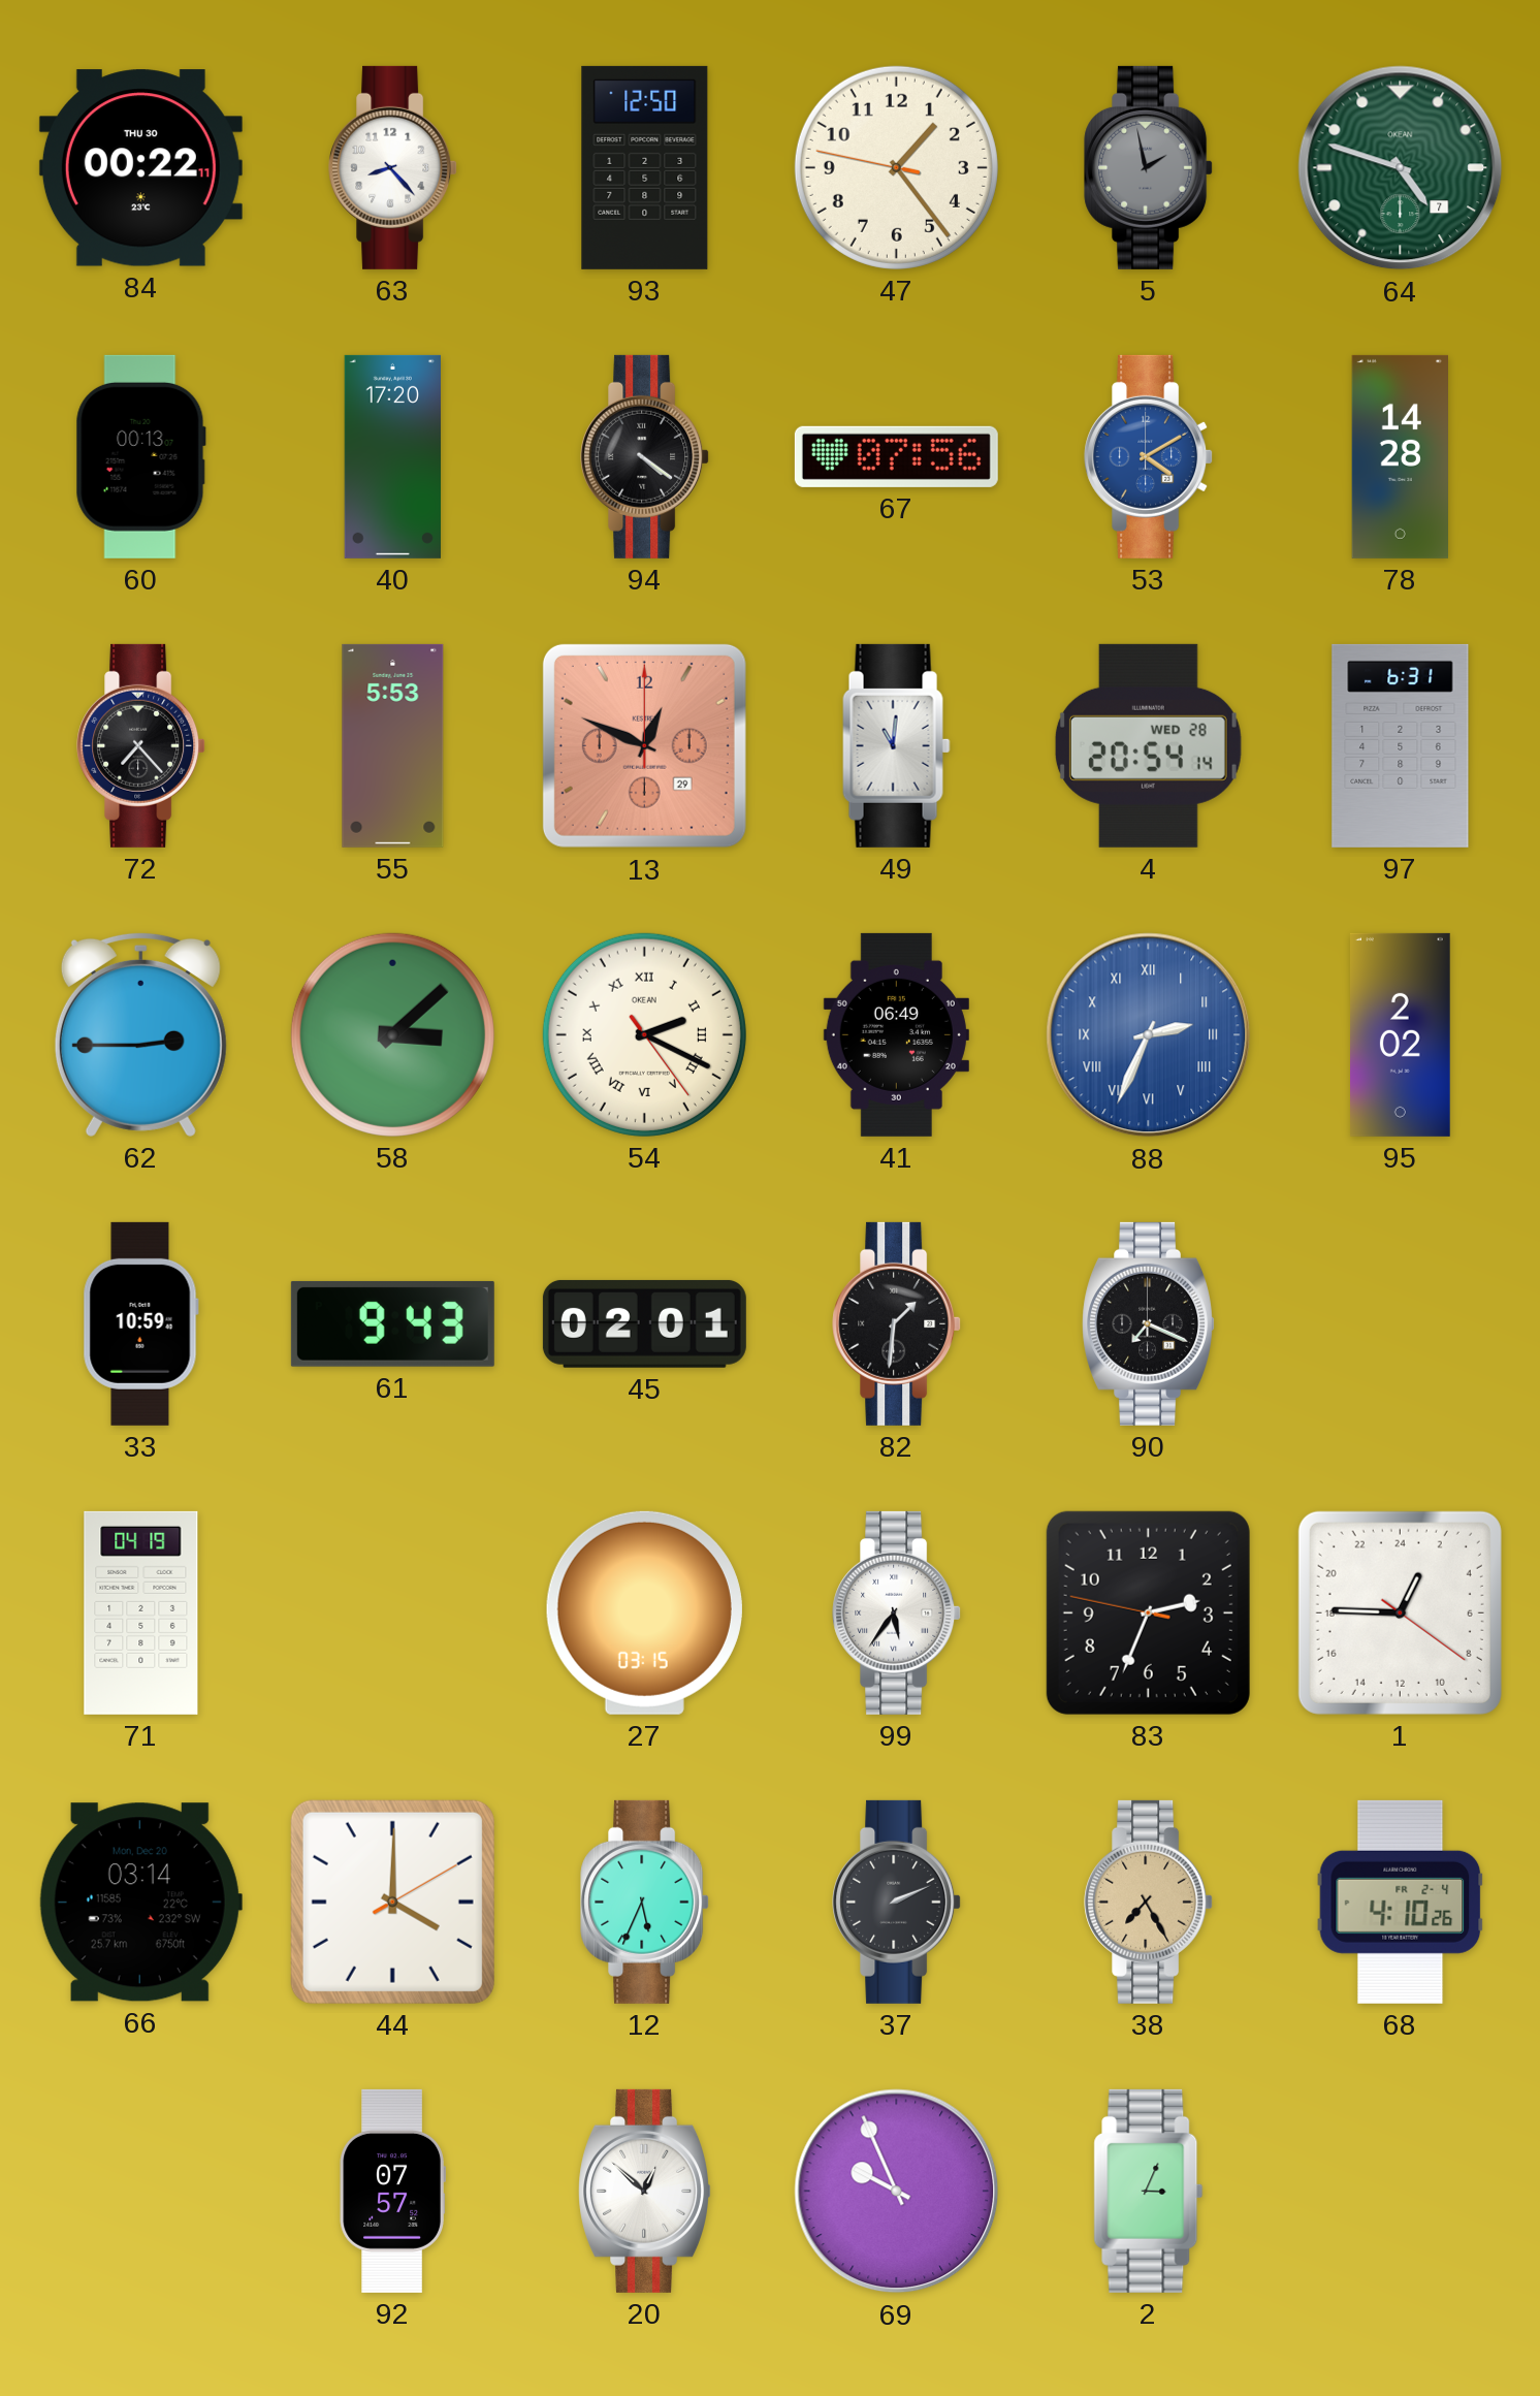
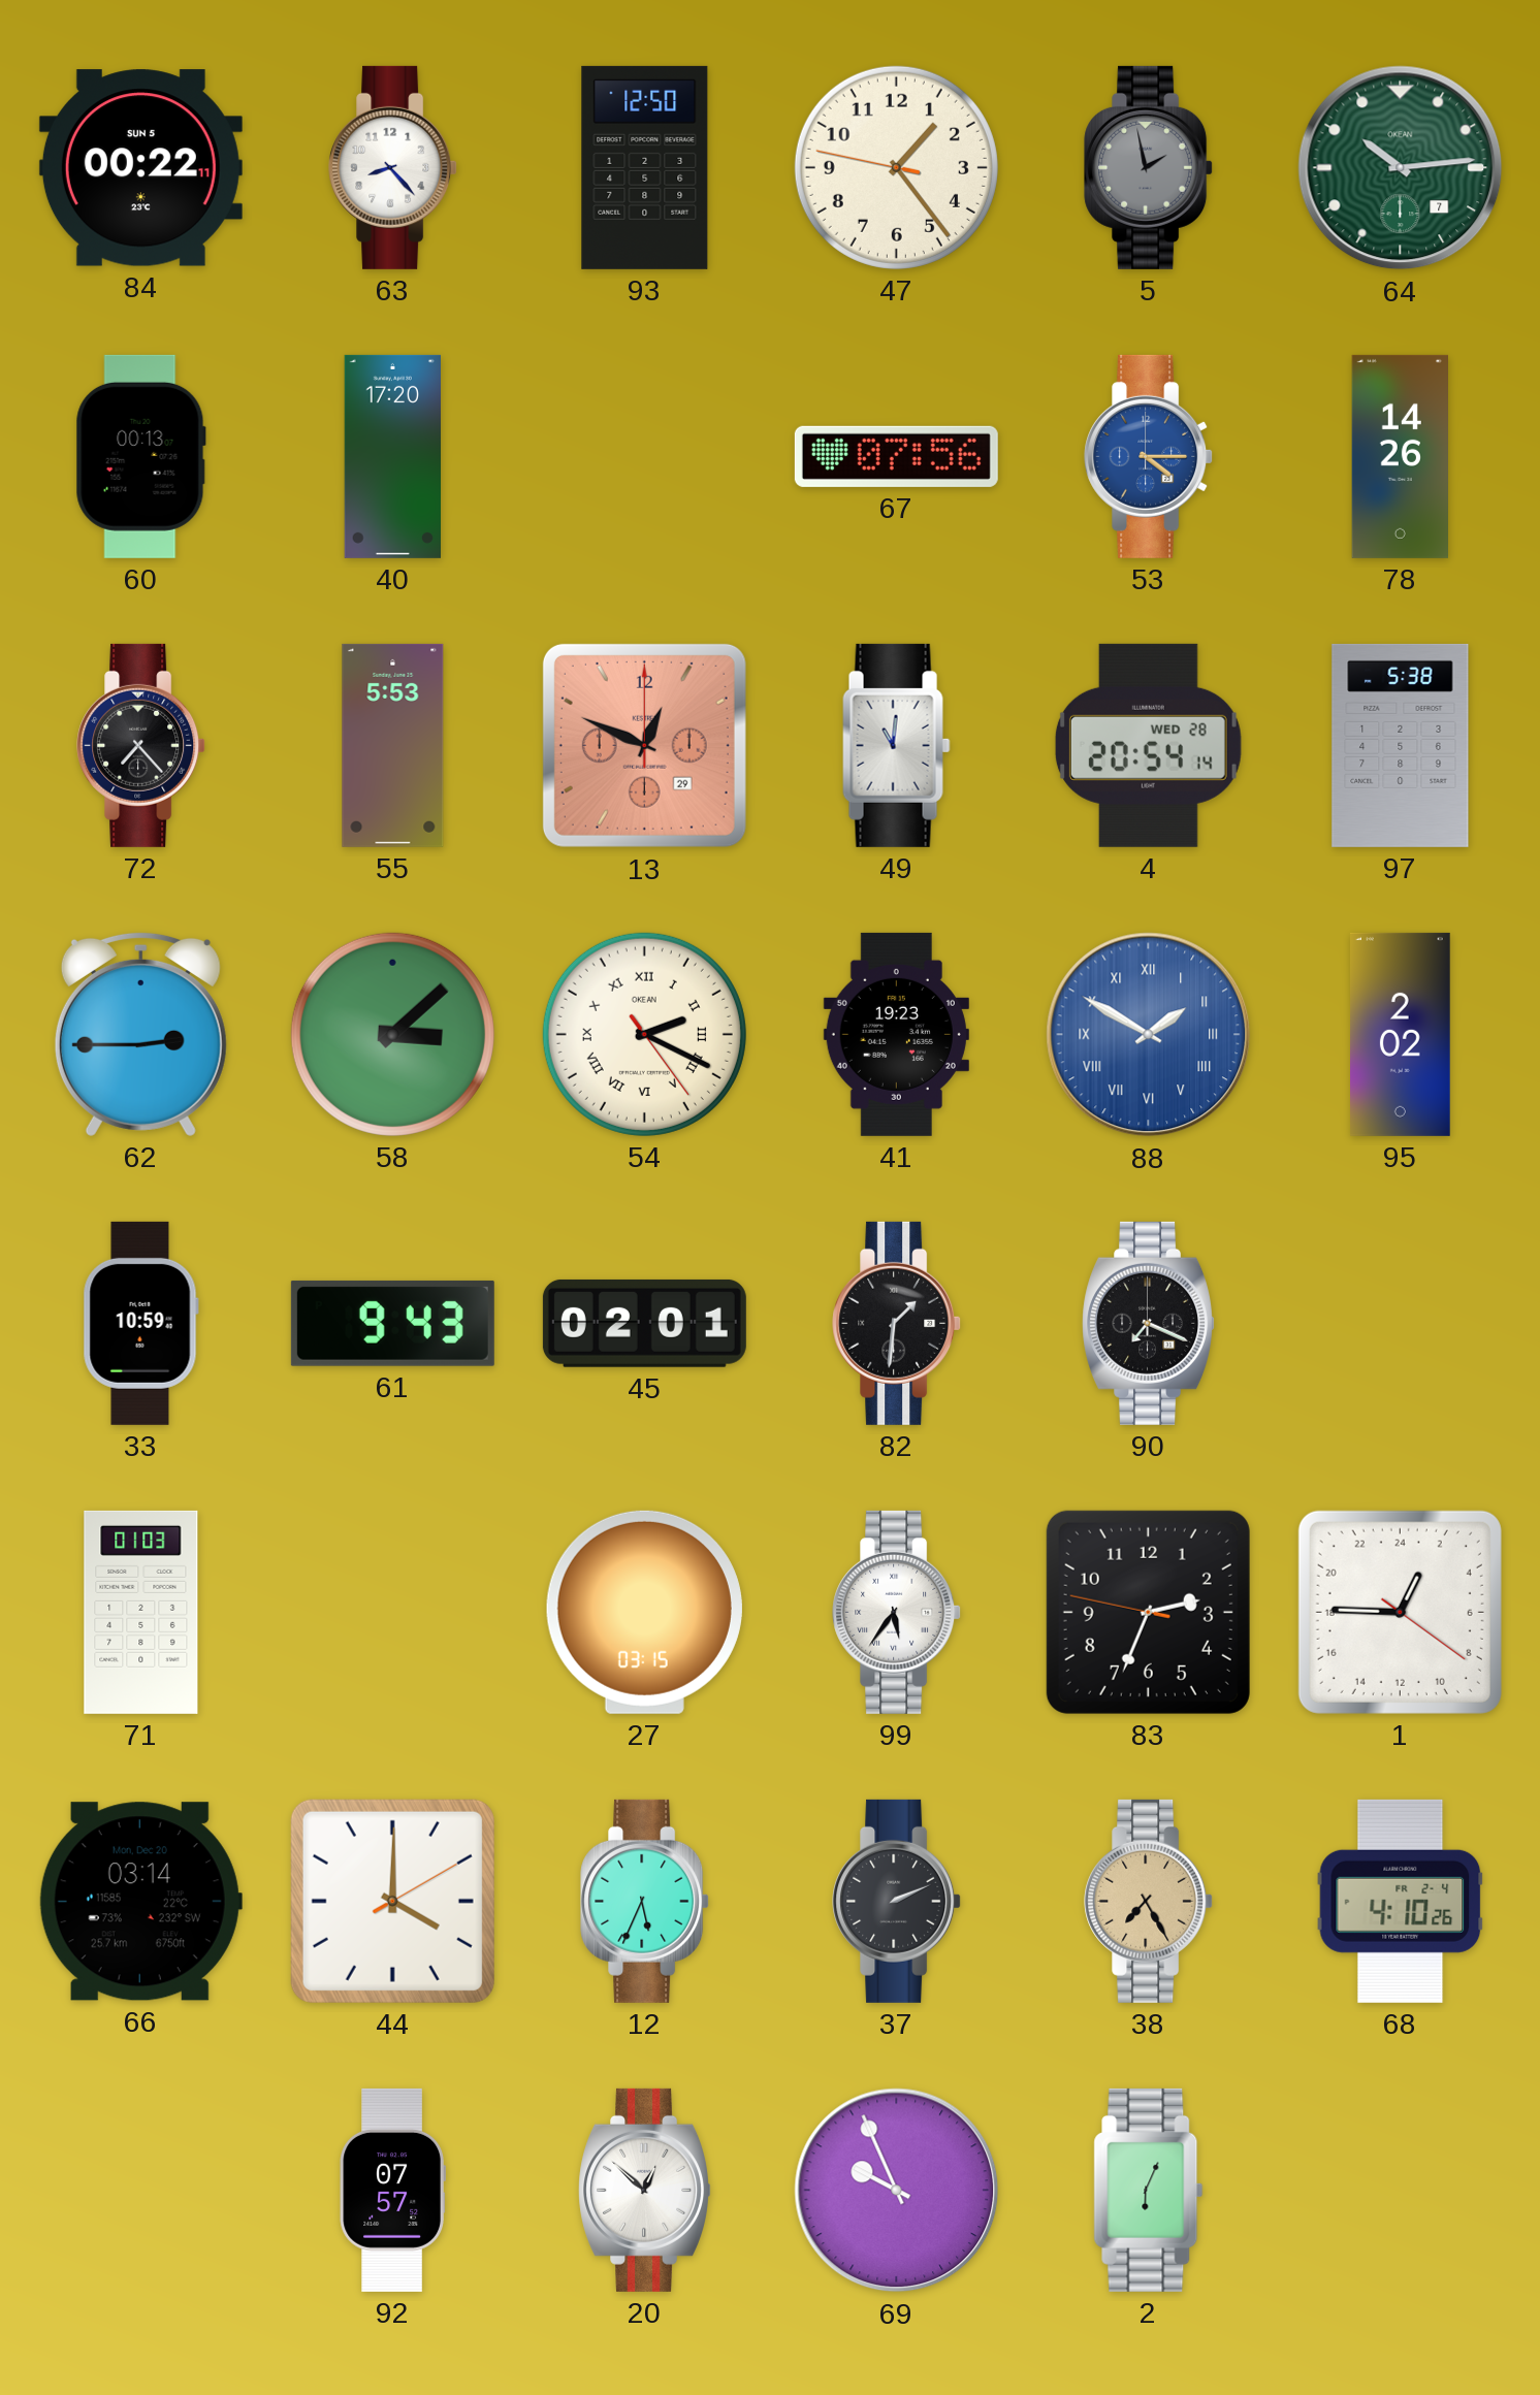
84 date: THU 30 -> SUN 5 (140, 168)
64: 4:48 -> 10:14 (1401, 168)
94: 4:21 -> none (645, 456)
53: 4:10 -> 4:15 (1149, 456)
78: 14:28 -> 14:26 (1400, 456)
97: 6:31 -> 5:38 (1401, 745)
41: 06:49 -> 19:23 (896, 1034)
88: 2:34 -> 1:50 (1149, 1035)
71: 04:19 -> 01:03 (141, 1612)
2: 3:04 -> 6:04 (1149, 2190)
